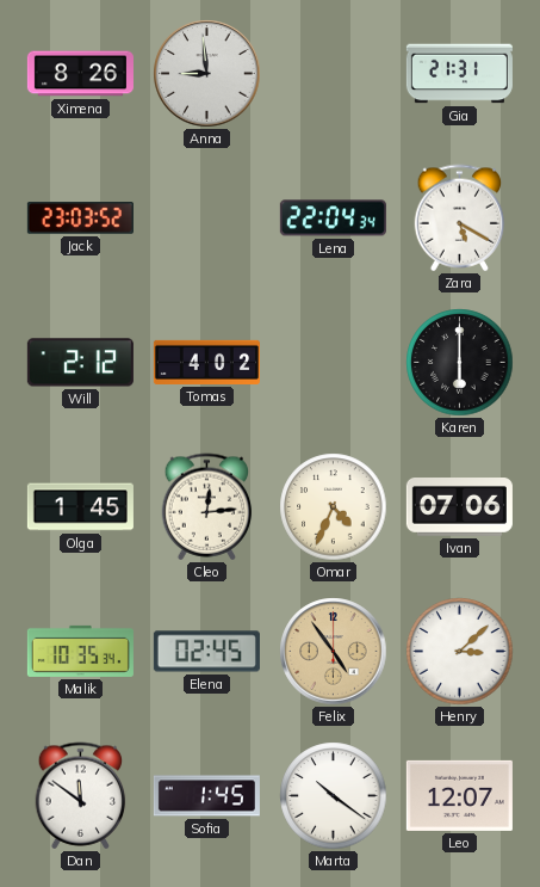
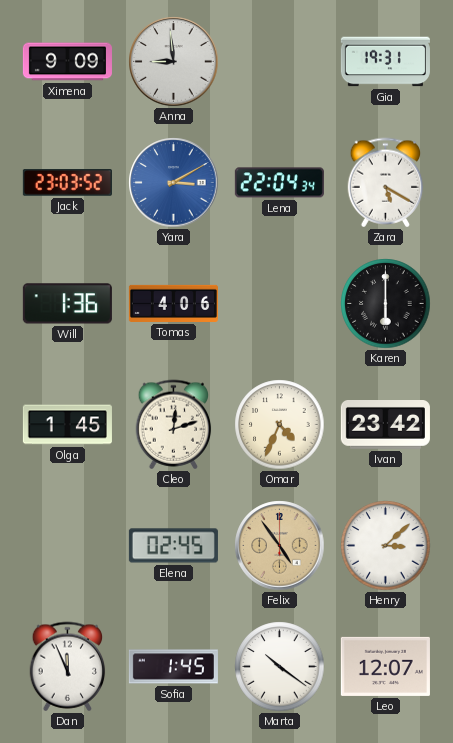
Ximena: 8:26 -> 9:09 (67, 62)
Gia: 21:31 -> 19:31 (385, 62)
Yara: none -> 3:10 (174, 183)
Will: 2:12 -> 1:36 (67, 304)
Tomas: 4:02 -> 4:06 (173, 303)
Cleo: 12:14 -> 12:12 (174, 425)
Ivan: 07:06 -> 23:42 (385, 425)
Malik: 10:35 -> none (80, 651)
Dan: 11:51 -> 11:56 (68, 667)
